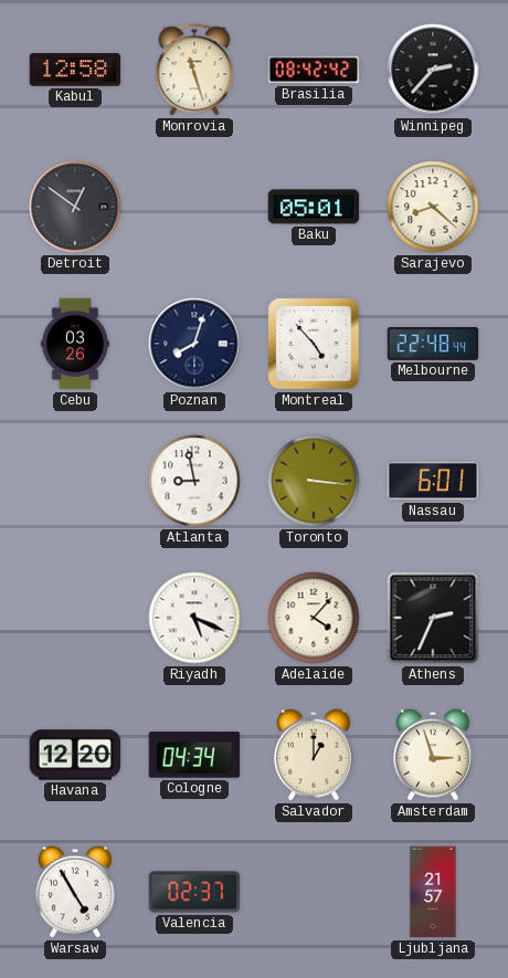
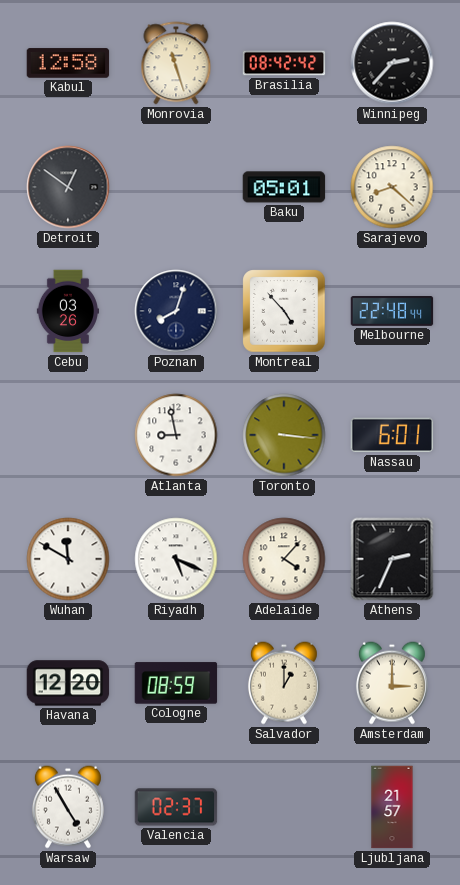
Wuhan: none -> 11:50 (68, 559)
Cologne: 04:34 -> 08:59 (176, 683)
Amsterdam: 2:57 -> 3:00 (392, 683)
